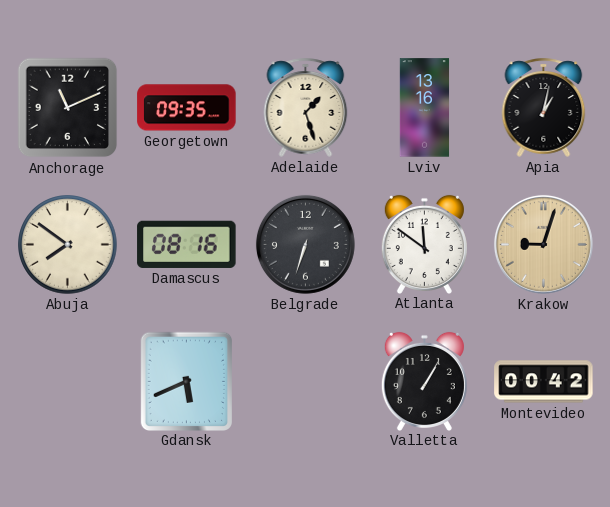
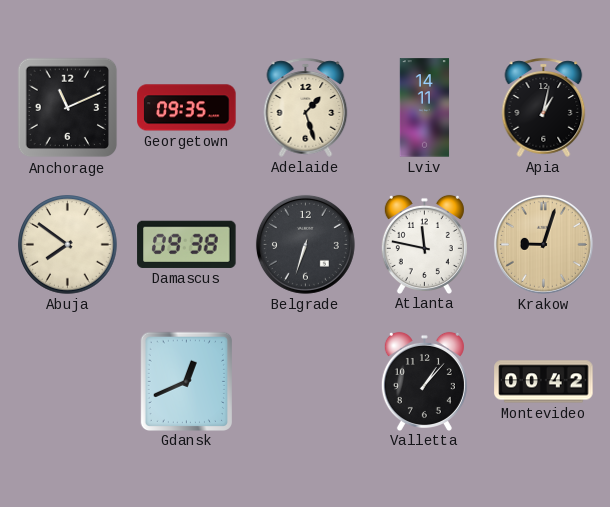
Lviv: 13:16 -> 14:11 (425, 108)
Damascus: 08:16 -> 09:38 (187, 244)
Atlanta: 11:51 -> 11:47 (424, 244)
Gdansk: 5:41 -> 12:41 (186, 381)
Valletta: 1:05 -> 1:07 (424, 381)
